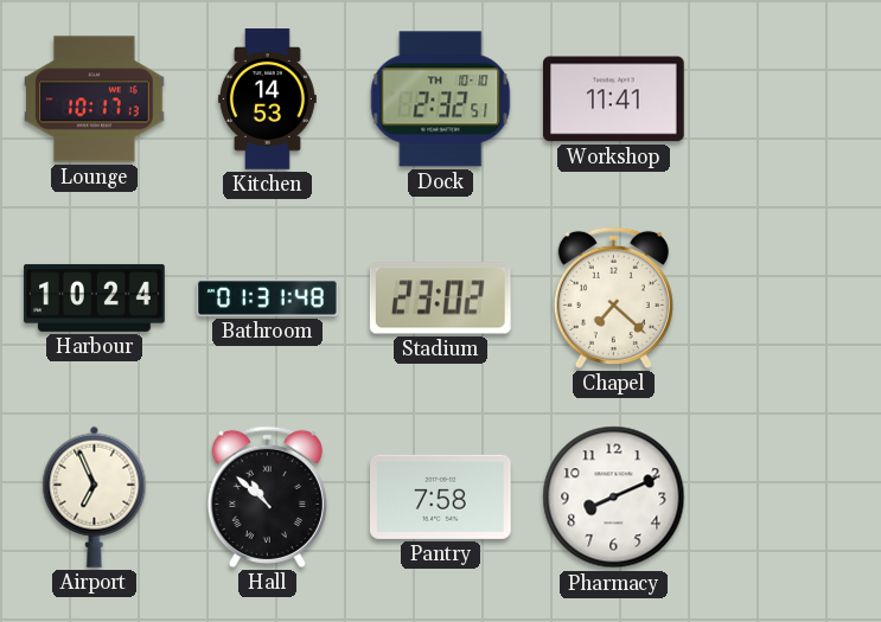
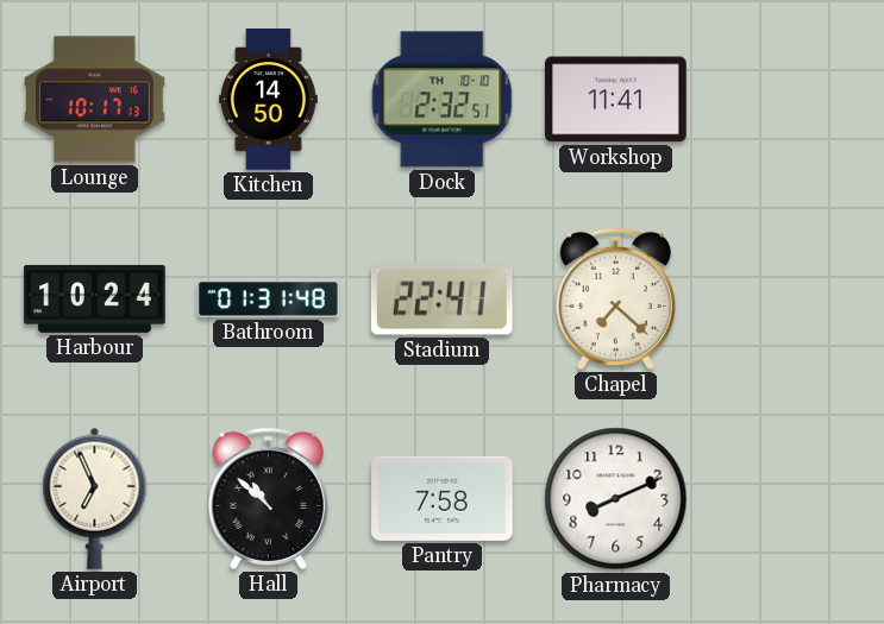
Kitchen: 14:53 -> 14:50 (268, 100)
Stadium: 23:02 -> 22:41 (441, 300)
